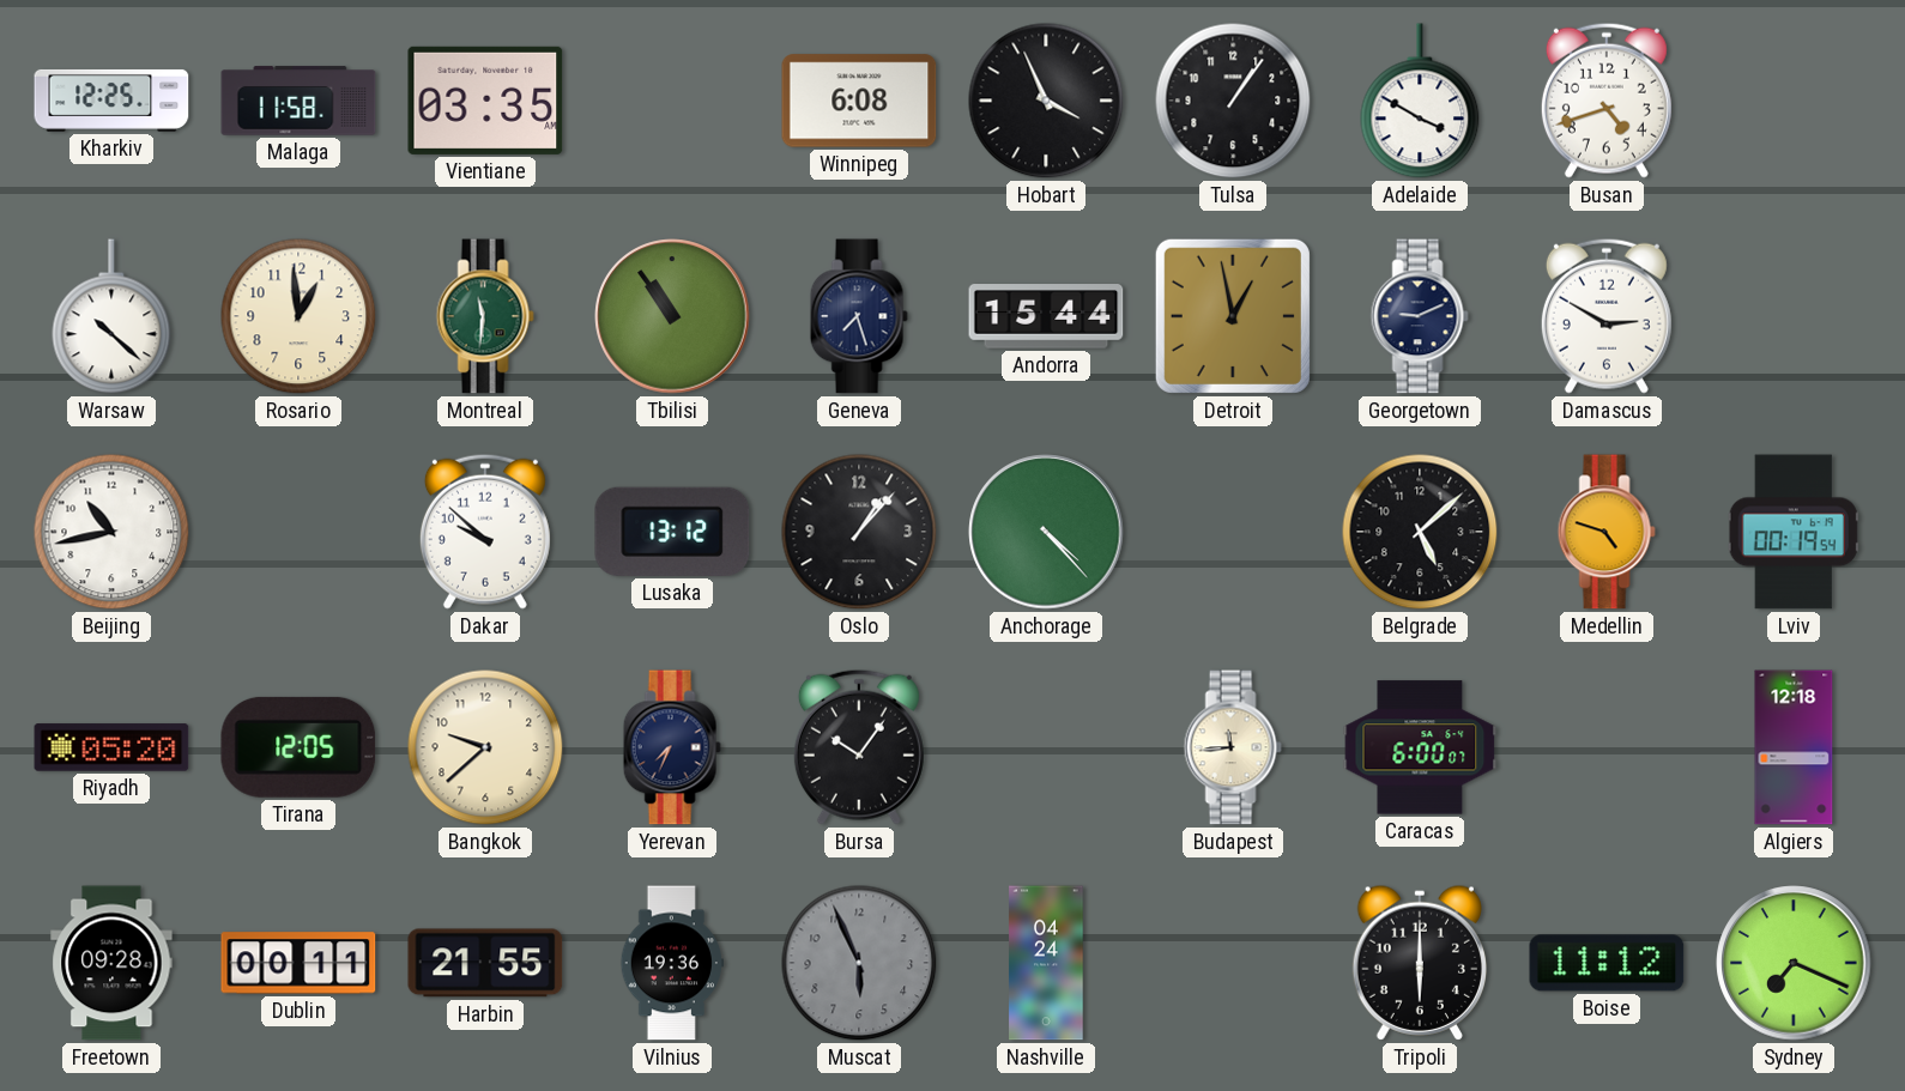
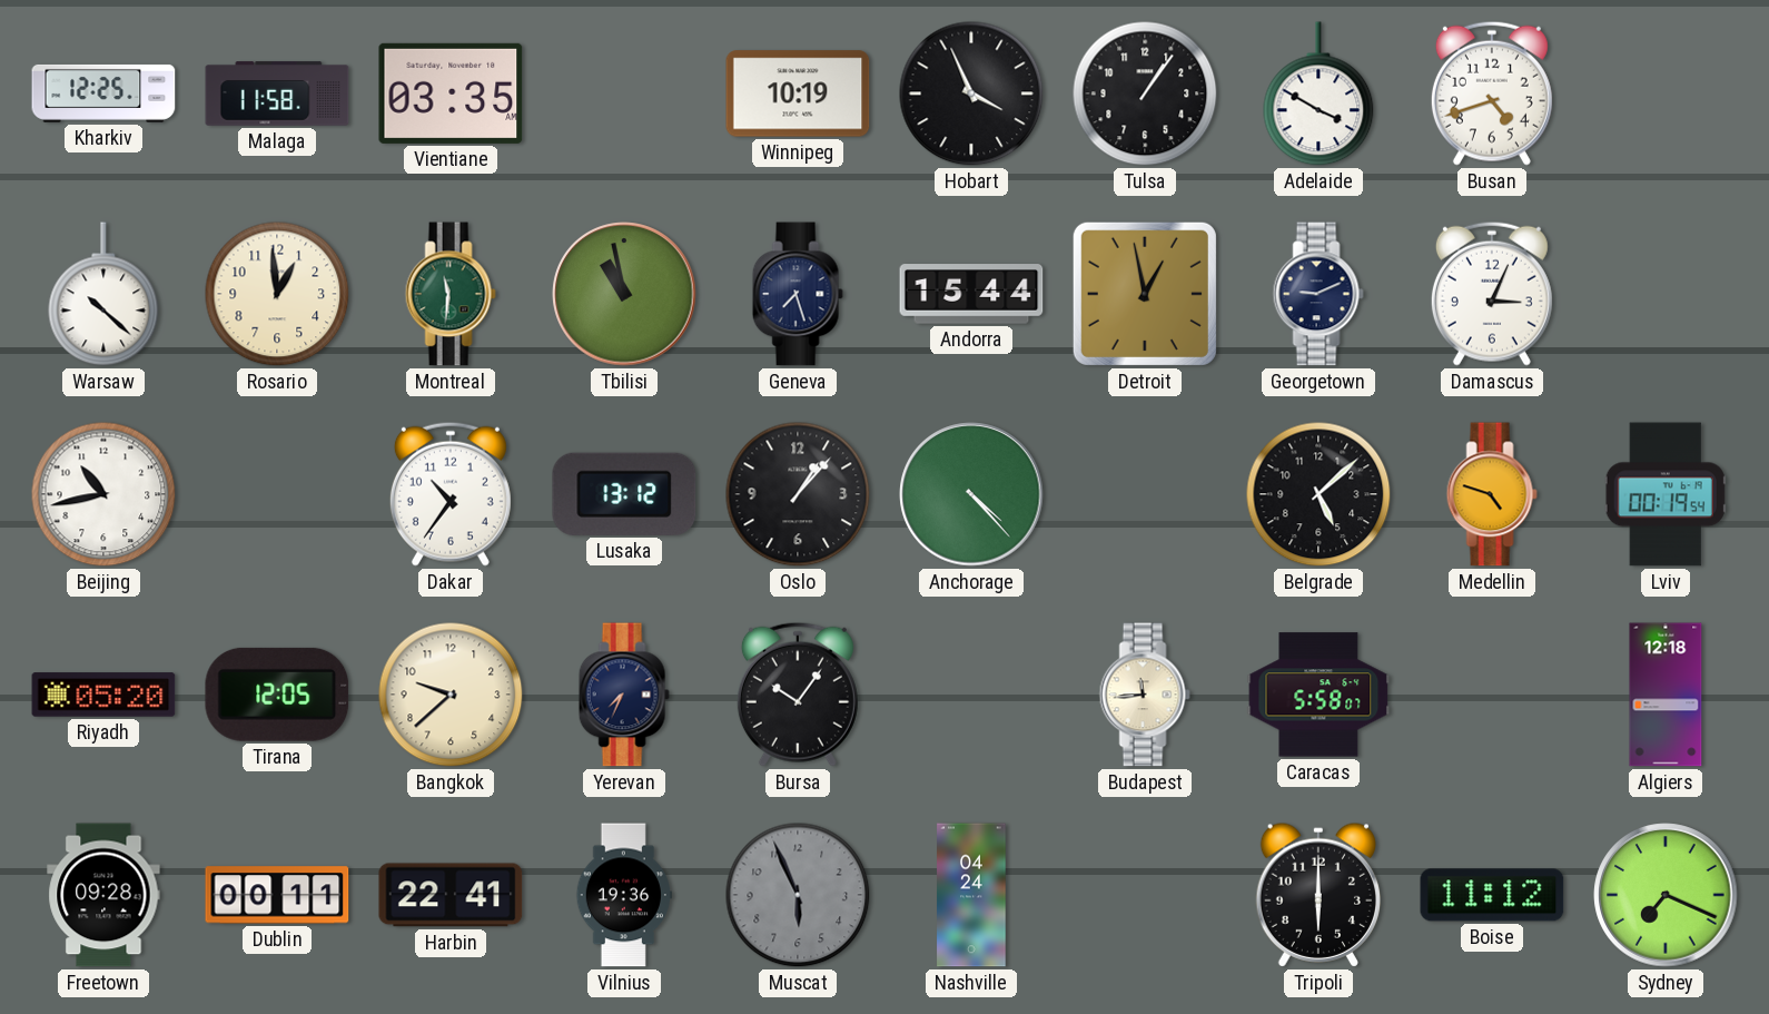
Winnipeg: 6:08 -> 10:19 (798, 93)
Tbilisi: 10:54 -> 10:58 (624, 294)
Damascus: 2:50 -> 3:04 (1492, 294)
Dakar: 9:52 -> 10:36 (451, 494)
Caracas: 6:00 -> 5:58 (1318, 695)
Harbin: 21:55 -> 22:41 (451, 895)
